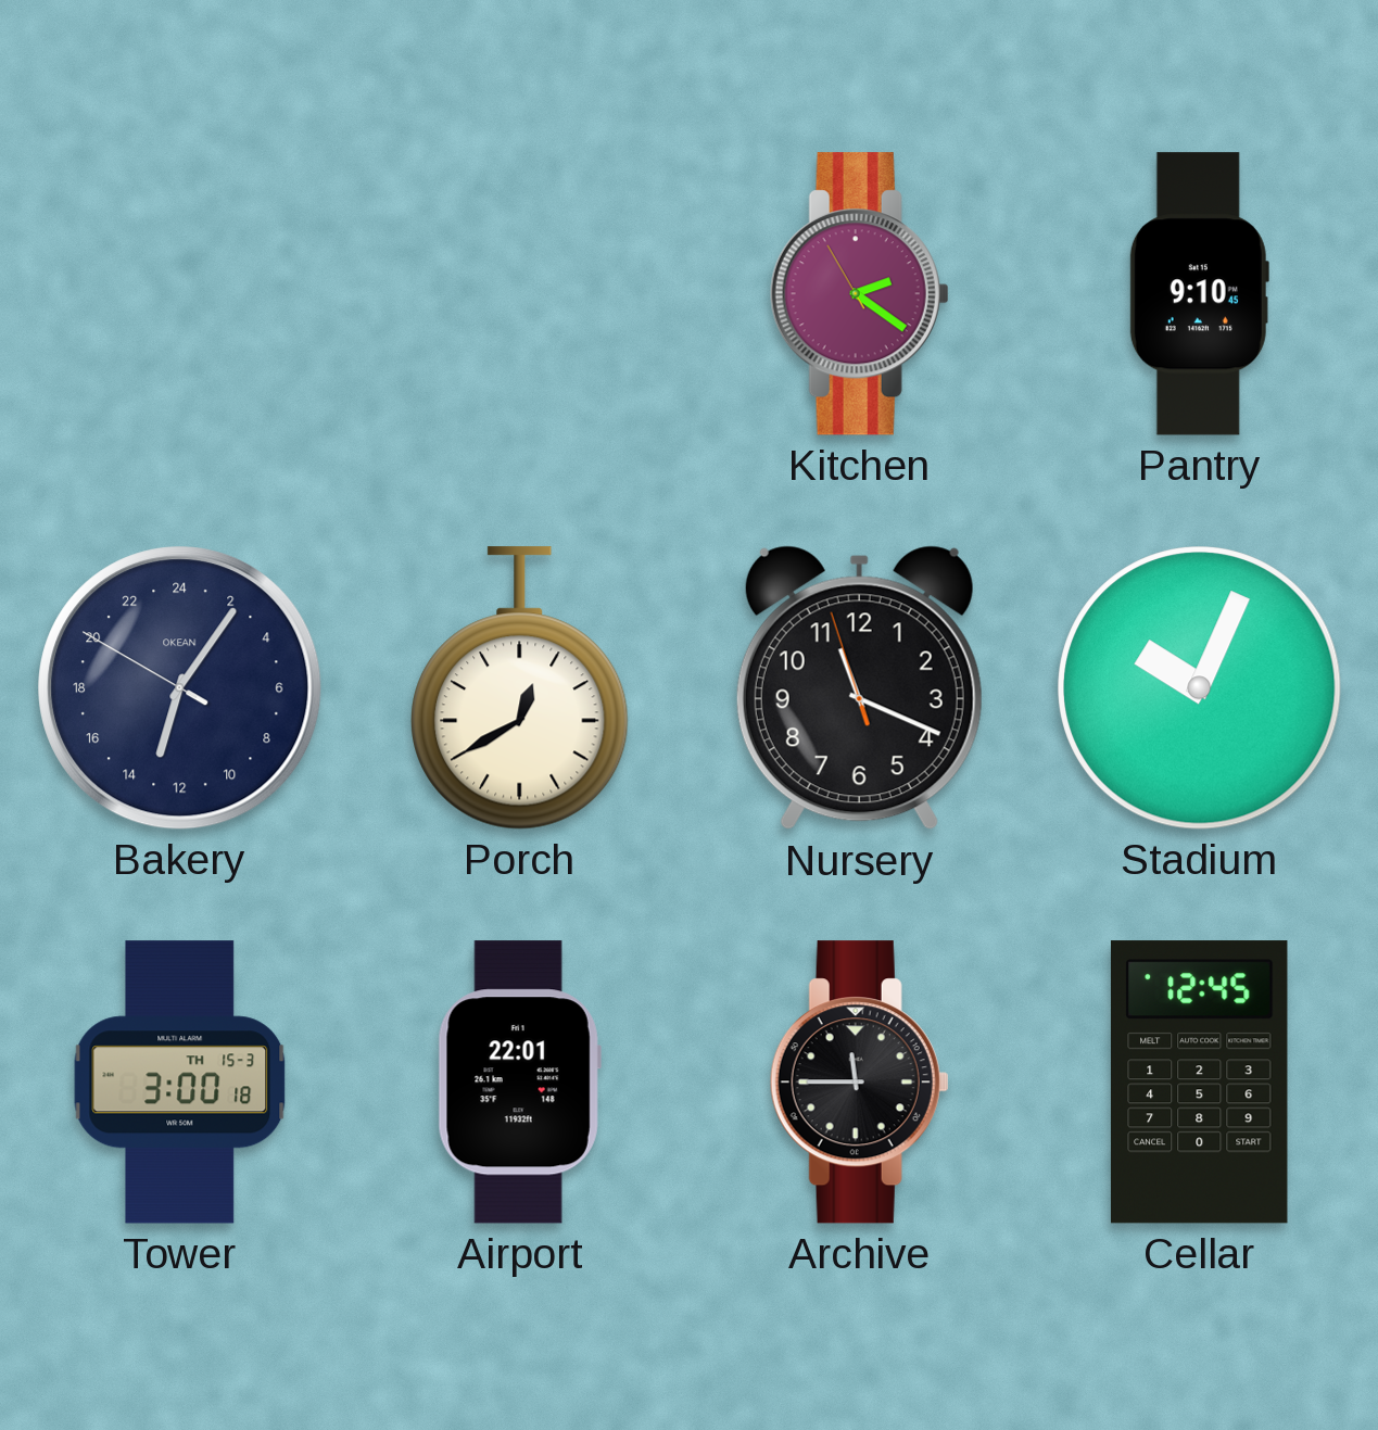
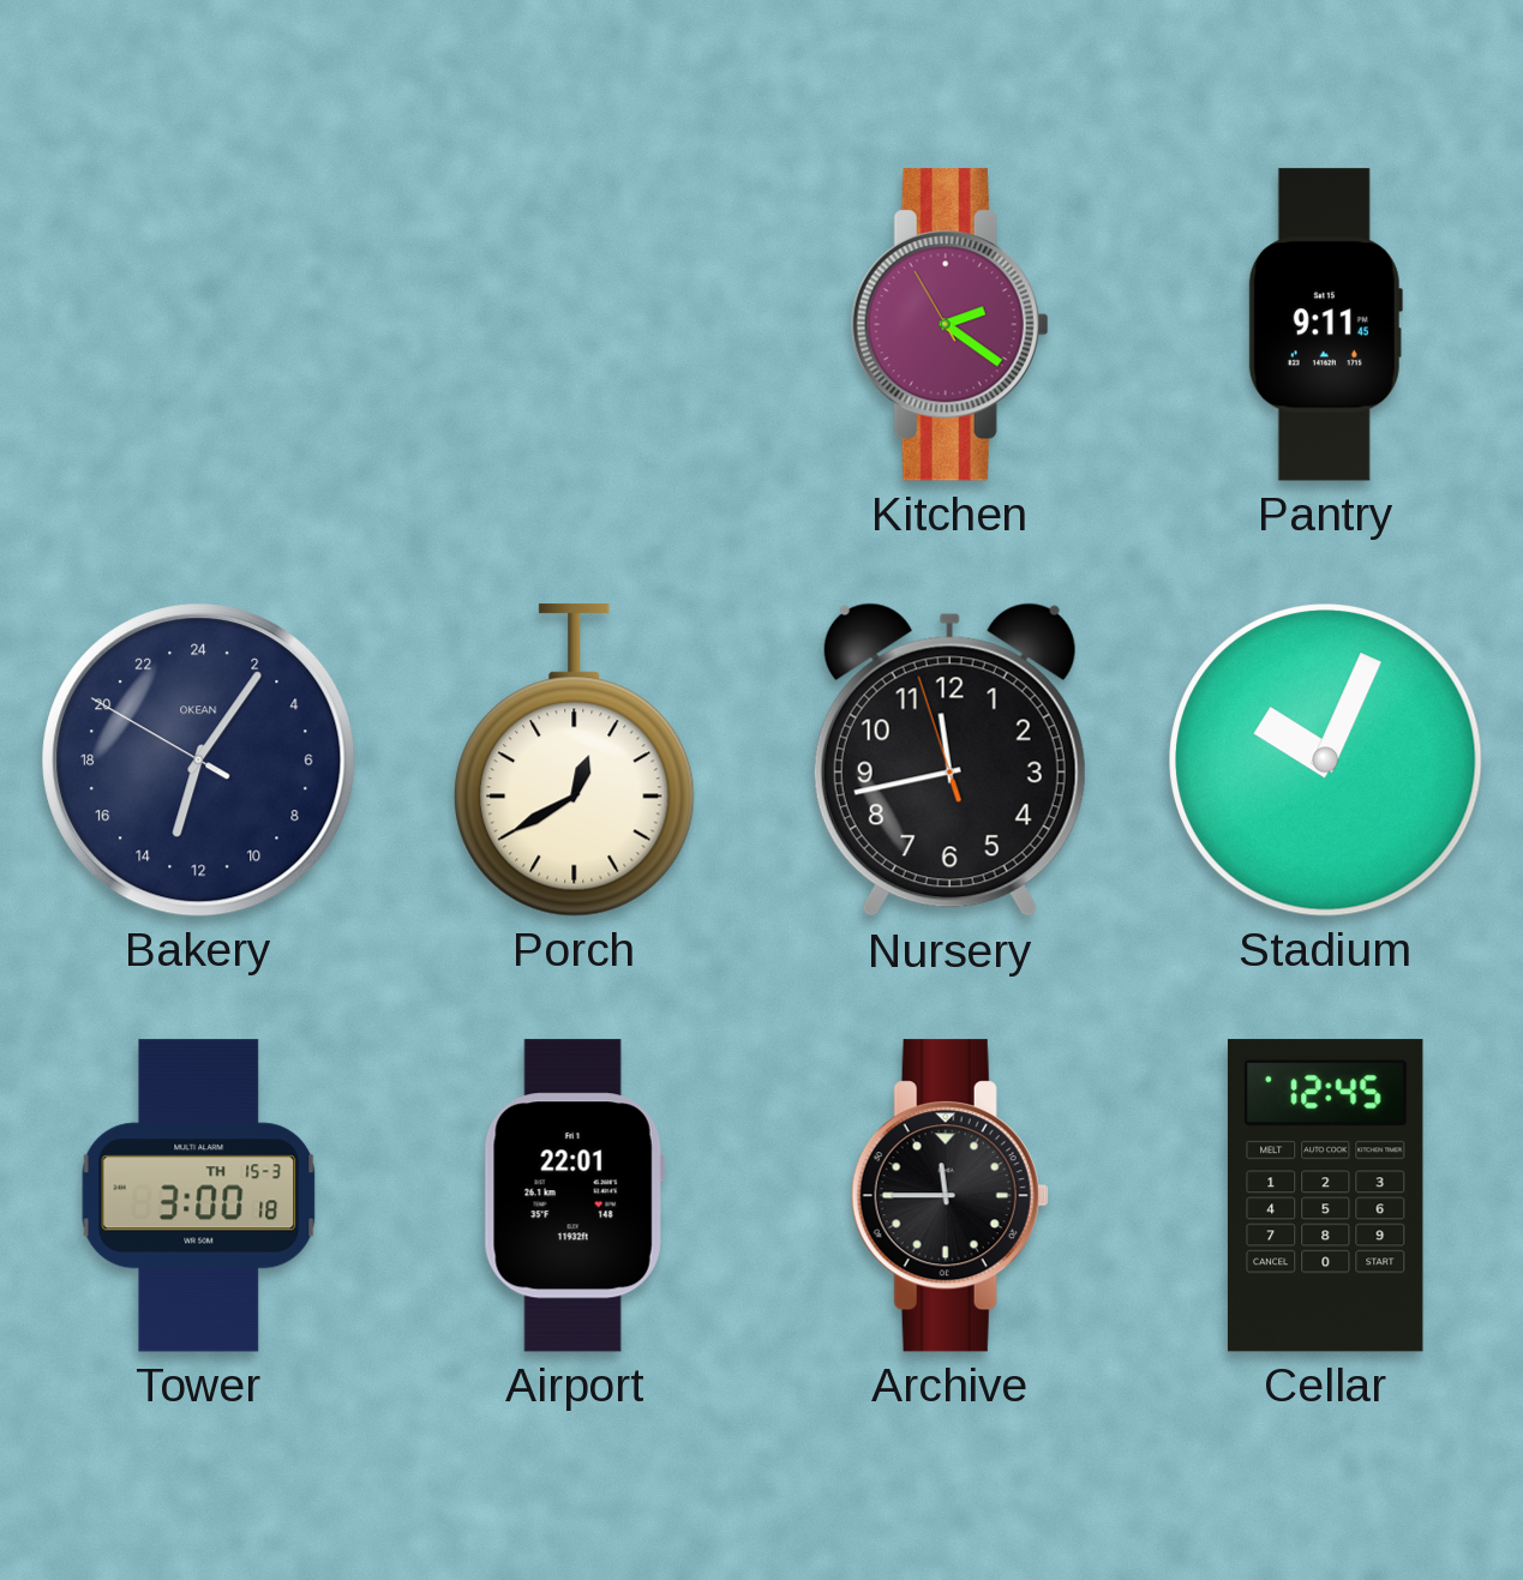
Pantry: 9:10 -> 9:11 (1325, 325)
Nursery: 11:18 -> 11:42 (949, 761)
